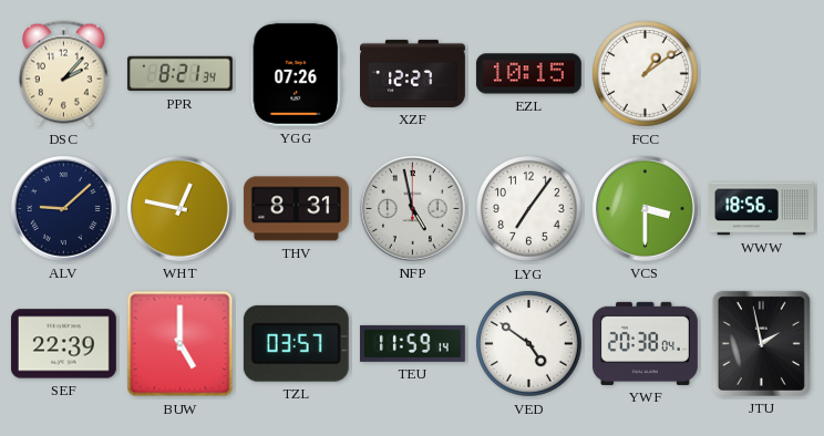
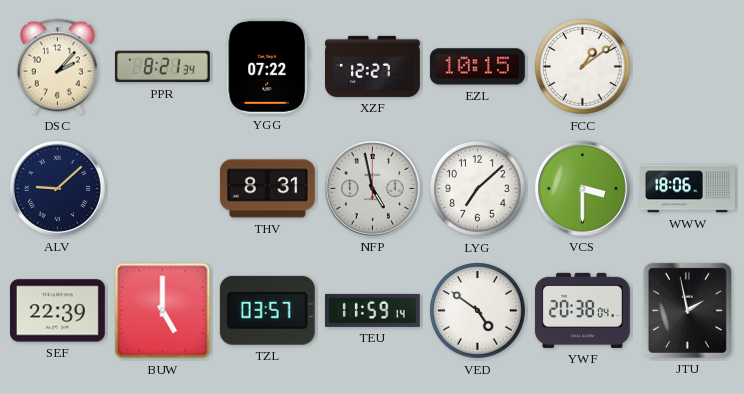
YGG: 07:26 -> 07:22 (267, 66)
WHT: 12:47 -> none (179, 208)
LYG: 7:06 -> 7:08 (478, 189)
WWW: 18:56 -> 18:06 (688, 189)
